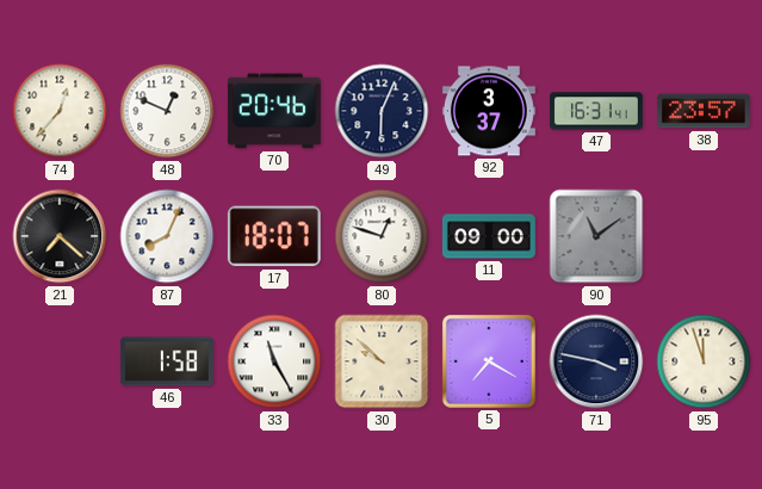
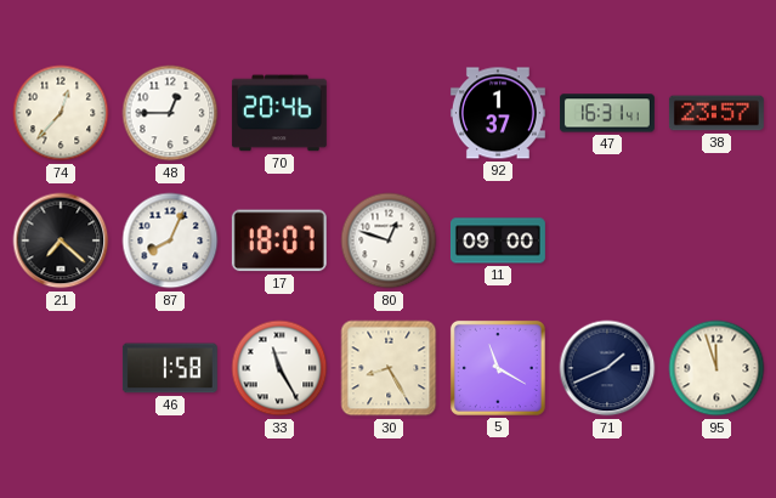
48: 12:49 -> 12:45 (170, 113)
49: 6:04 -> none (382, 111)
92: 3:37 -> 1:37 (498, 113)
90: 11:09 -> none (596, 236)
30: 9:52 -> 8:25 (389, 368)
5: 7:20 -> 11:20 (498, 368)
71: 3:47 -> 1:41 (607, 368)
